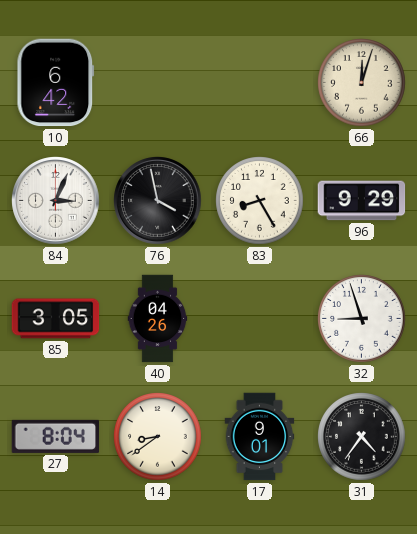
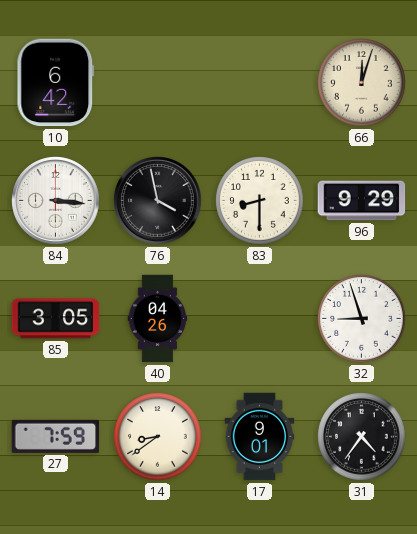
84: 3:04 -> 3:16 (56, 201)
83: 8:25 -> 8:30 (260, 201)
27: 8:04 -> 7:59 (56, 436)
